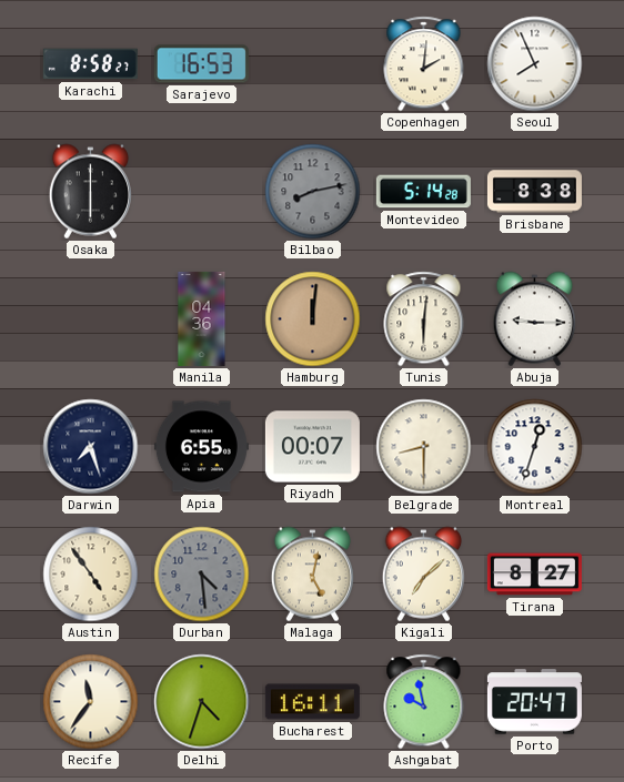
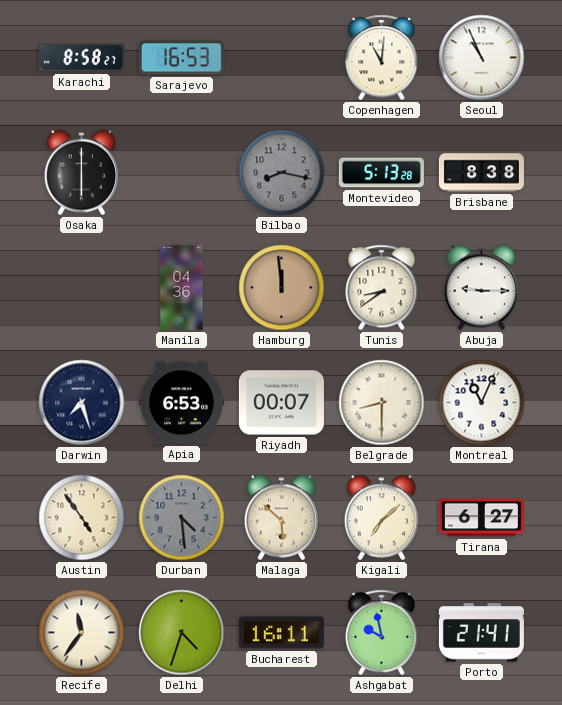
Copenhagen: 2:01 -> 11:01 (382, 58)
Seoul: 7:56 -> 10:56 (482, 58)
Bilbao: 8:13 -> 8:17 (282, 173)
Montevideo: 5:14 -> 5:13 (381, 173)
Hamburg: 12:01 -> 11:59 (282, 288)
Tunis: 6:01 -> 8:39 (382, 288)
Apia: 6:55 -> 6:53 (181, 403)
Montreal: 12:33 -> 11:04 (482, 403)
Malaga: 5:02 -> 5:52 (281, 518)
Tirana: 8:27 -> 6:27 (481, 518)
Porto: 20:47 -> 21:41 (481, 633)
